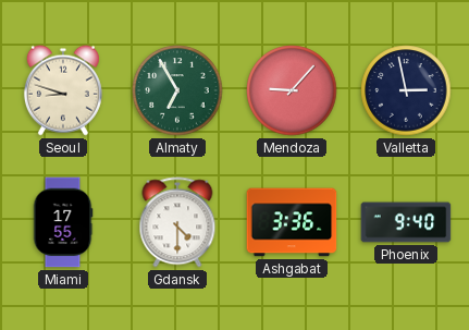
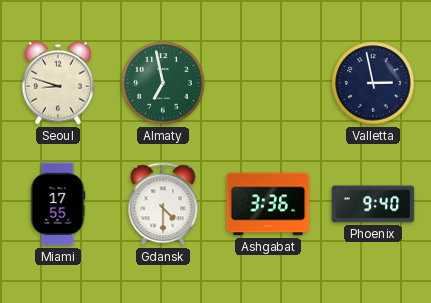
Almaty: 6:55 -> 6:58 (163, 83)
Mendoza: 9:07 -> none (292, 90)
